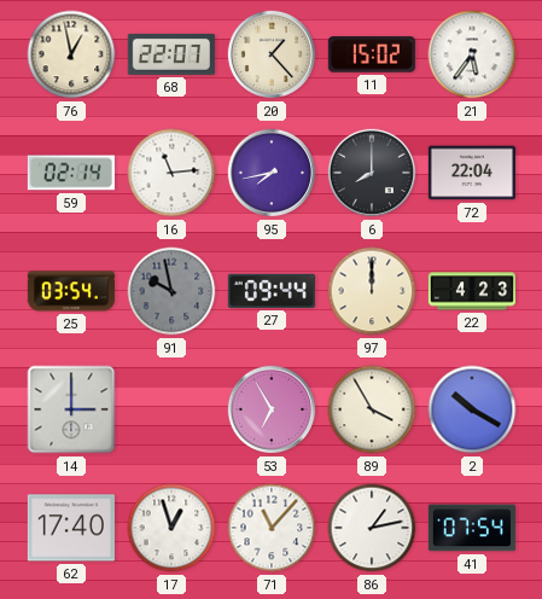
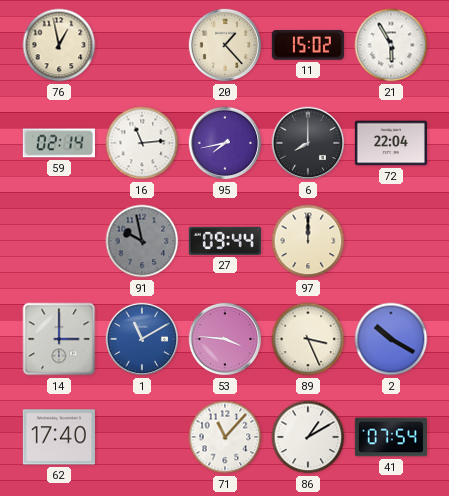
68: 22:07 -> none (171, 54)
21: 5:36 -> 5:55 (391, 45)
25: 03:54 -> none (71, 291)
22: 4:23 -> none (471, 291)
1: none -> 11:10 (142, 339)
53: 6:55 -> 3:46 (225, 339)
89: 3:55 -> 3:26 (308, 339)
17: 12:57 -> none (171, 528)
86: 1:13 -> 1:10 (308, 437)
